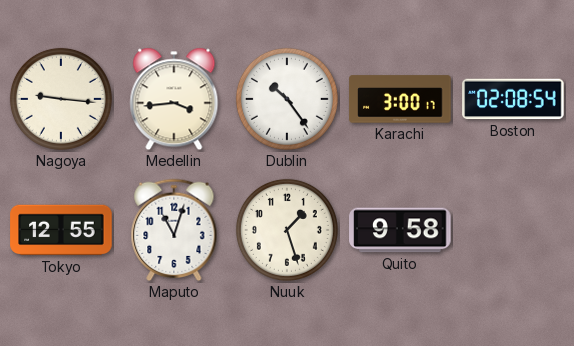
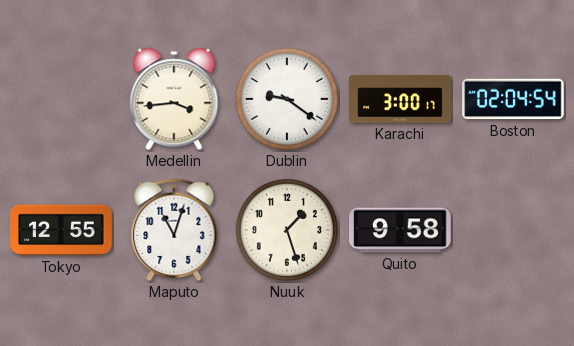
Nagoya: 9:16 -> none (61, 99)
Dublin: 10:24 -> 9:21 (287, 99)
Boston: 02:08 -> 02:04 (513, 99)
